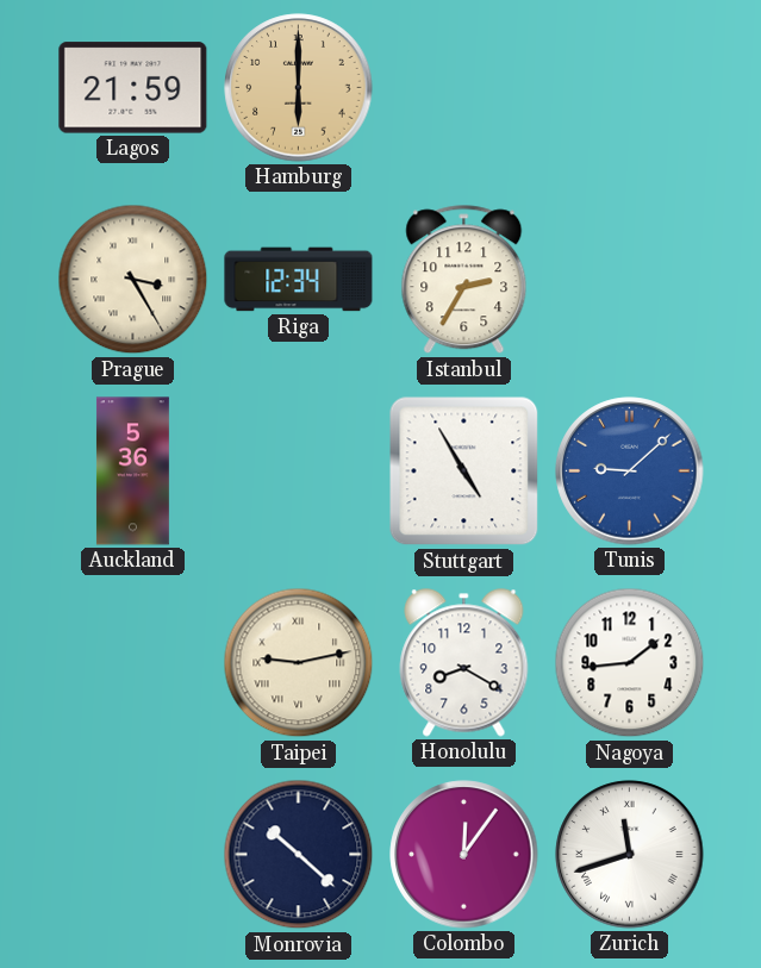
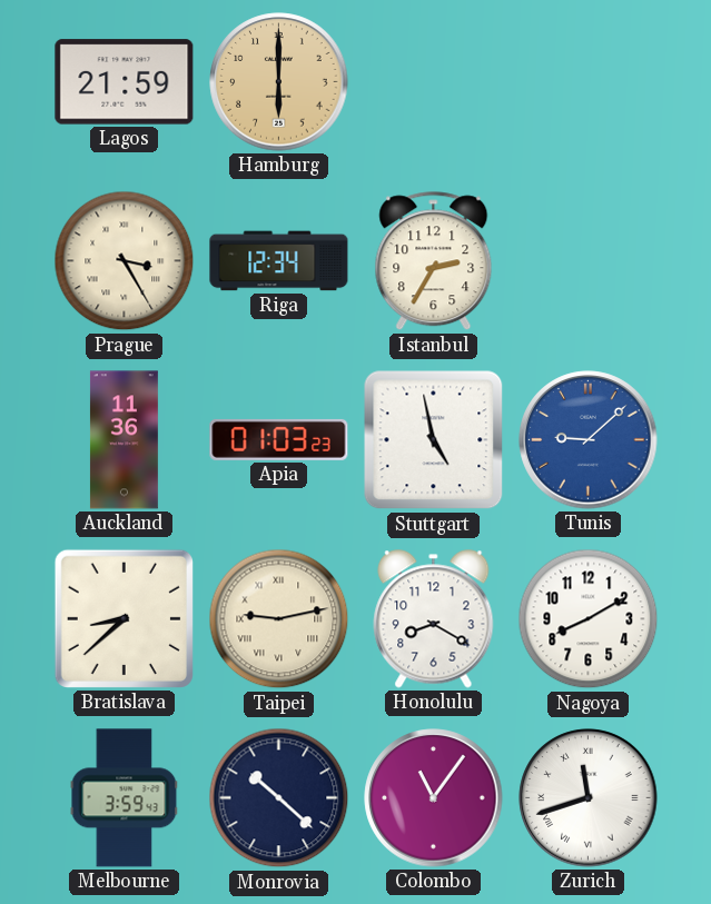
Auckland: 5:36 -> 11:36 (124, 440)
Apia: none -> 01:03 (279, 439)
Stuttgart: 4:55 -> 4:58 (434, 440)
Bratislava: none -> 8:38 (124, 618)
Nagoya: 1:44 -> 8:10 (589, 619)
Melbourne: none -> 3:59 (125, 798)
Colombo: 12:06 -> 11:06 (434, 798)
